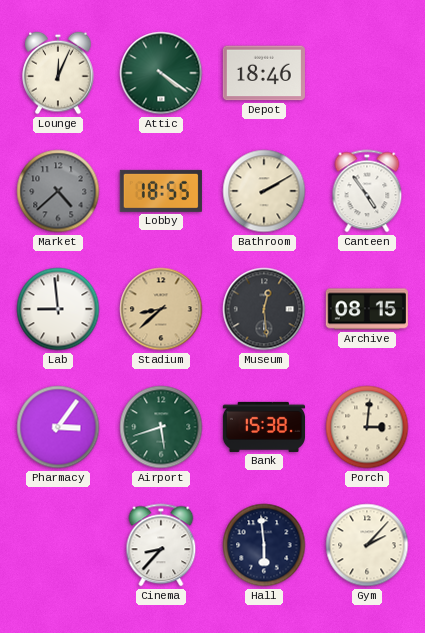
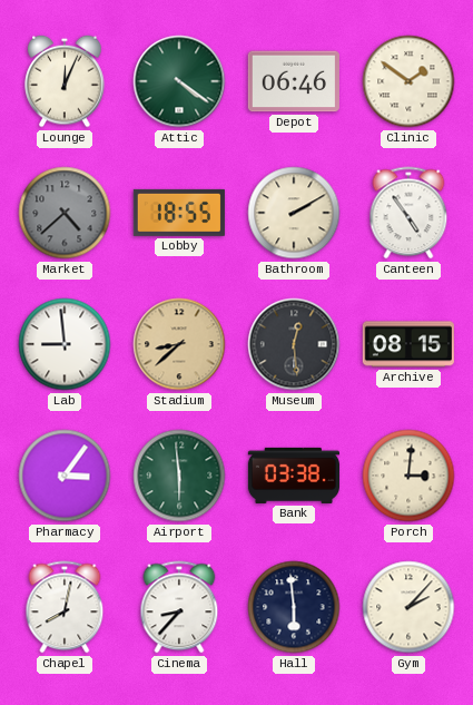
Depot: 18:46 -> 06:46 (294, 81)
Clinic: none -> 1:51 (408, 81)
Airport: 5:42 -> 5:59 (179, 476)
Bank: 15:38 -> 03:38 (293, 476)
Chapel: none -> 8:02 (65, 607)
